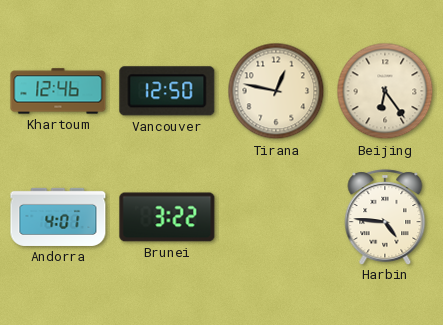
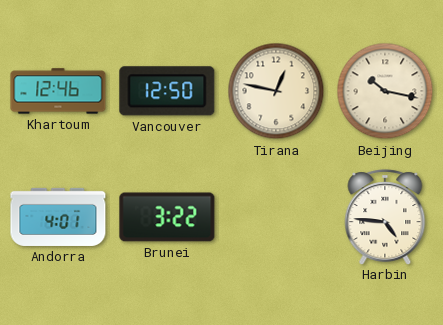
Beijing: 6:24 -> 10:17 (385, 91)
